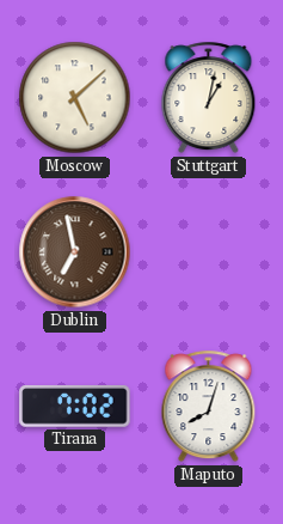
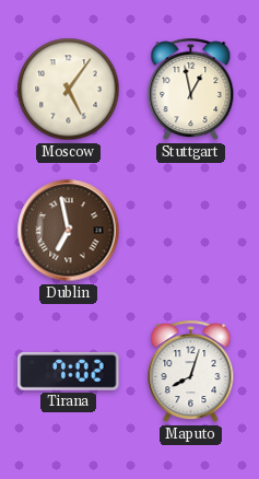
Moscow: 5:08 -> 5:06 (69, 90)
Stuttgart: 1:02 -> 12:58 (191, 90)
